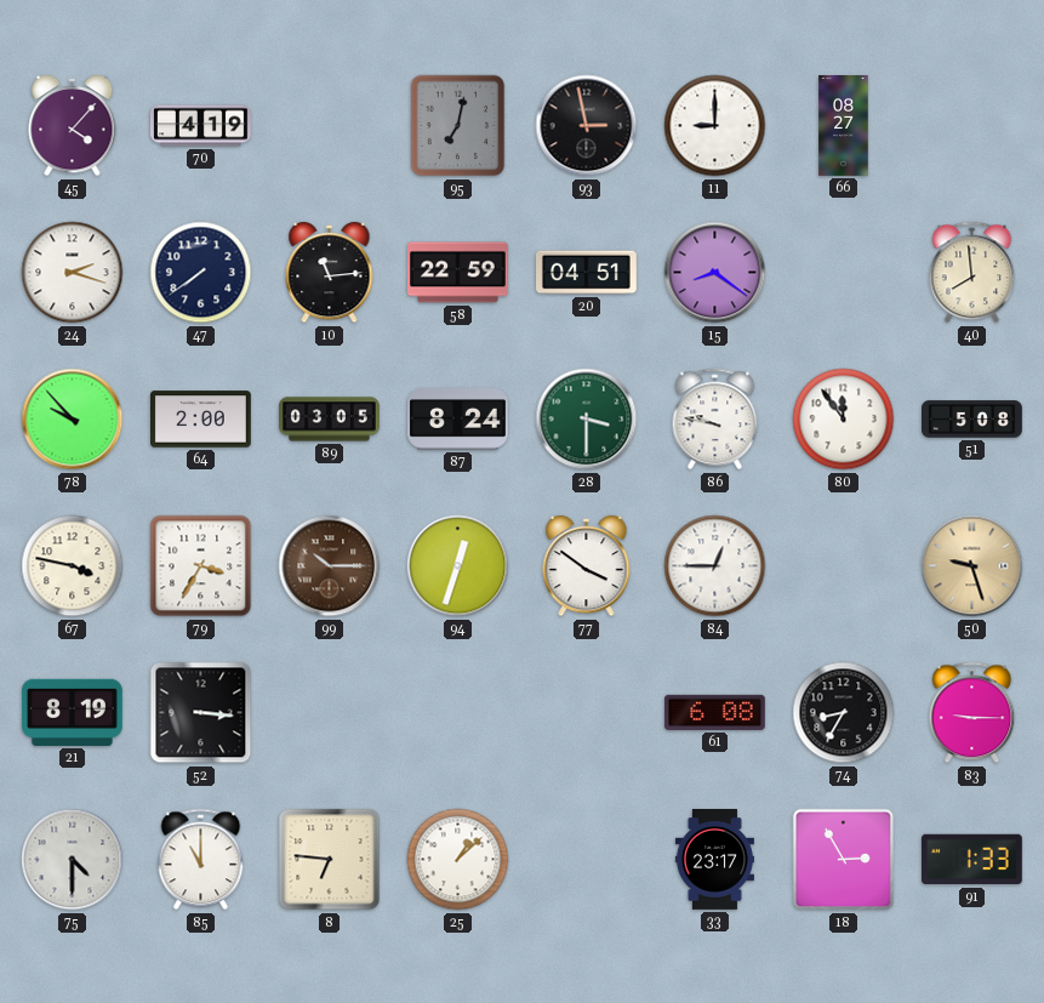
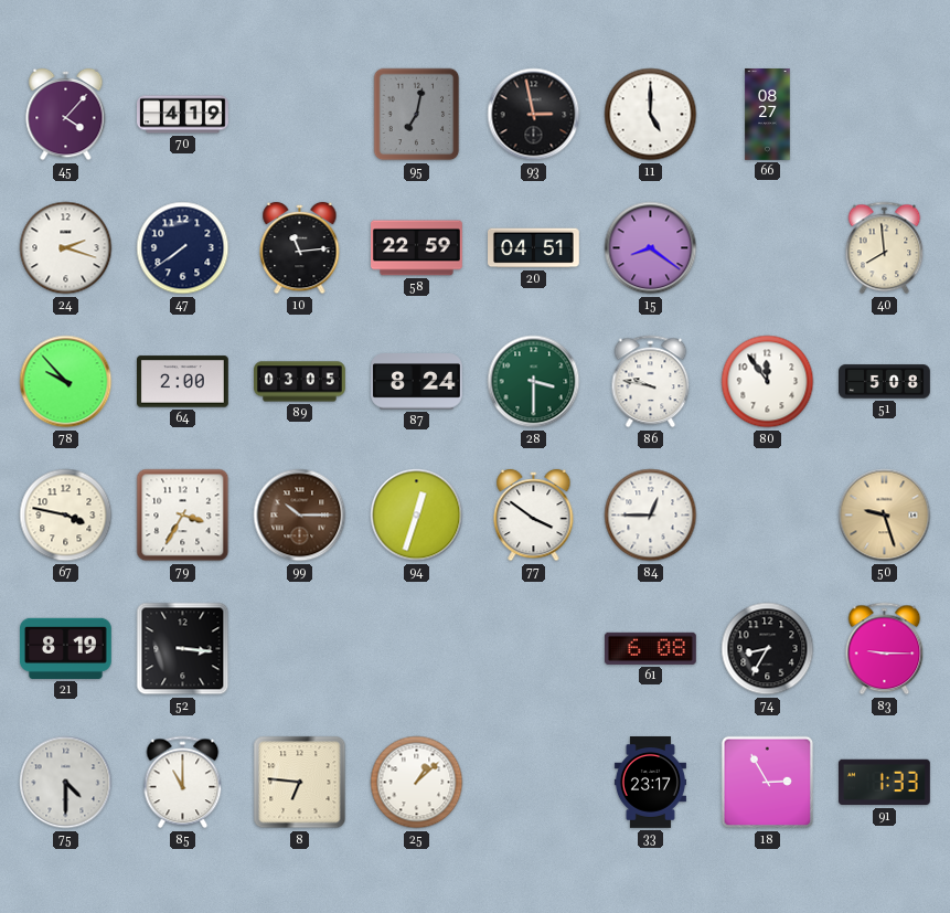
11: 9:00 -> 5:00 (651, 115)
